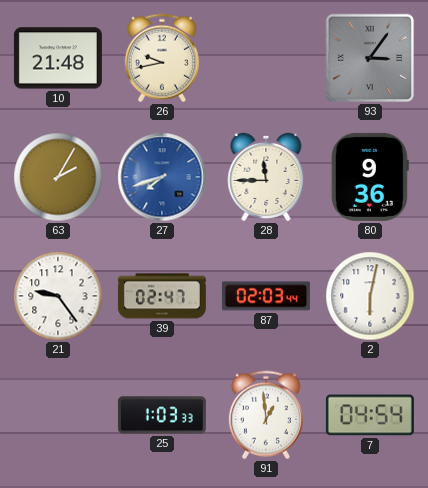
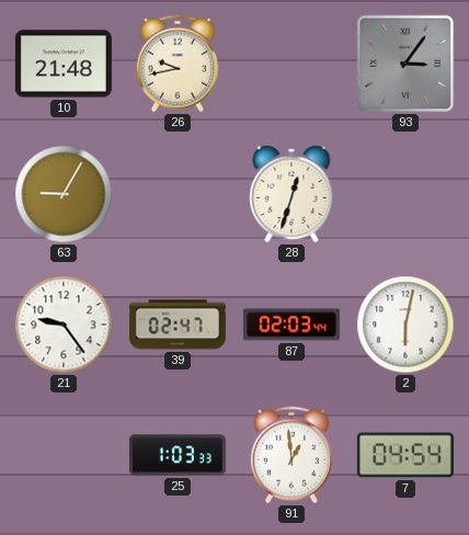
63: 2:05 -> 9:05 (64, 194)
27: 7:42 -> none (162, 177)
28: 11:45 -> 12:33 (291, 194)
80: 9:36 -> none (370, 177)
